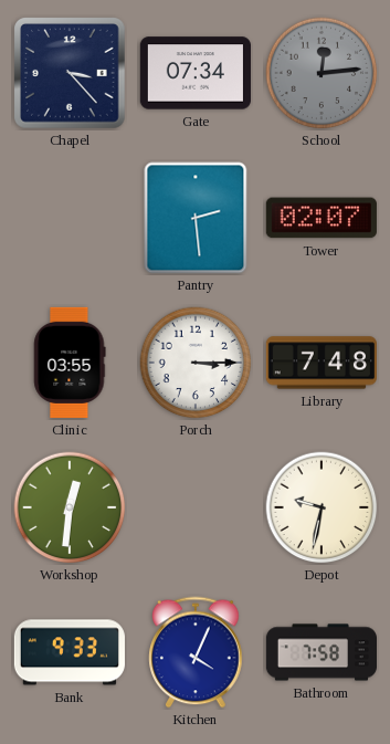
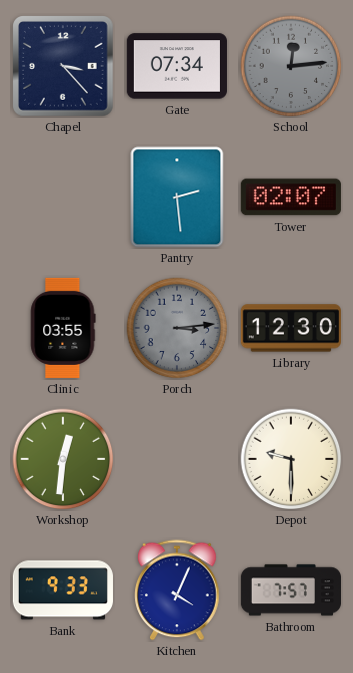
Porch: 3:15 -> 3:14 (177, 328)
Porch dial: white -> grey (177, 328)
Library: 7:48 -> 12:30 (291, 328)
Depot: 9:32 -> 9:30 (291, 459)
Bathroom: 7:58 -> 7:57 (290, 590)
